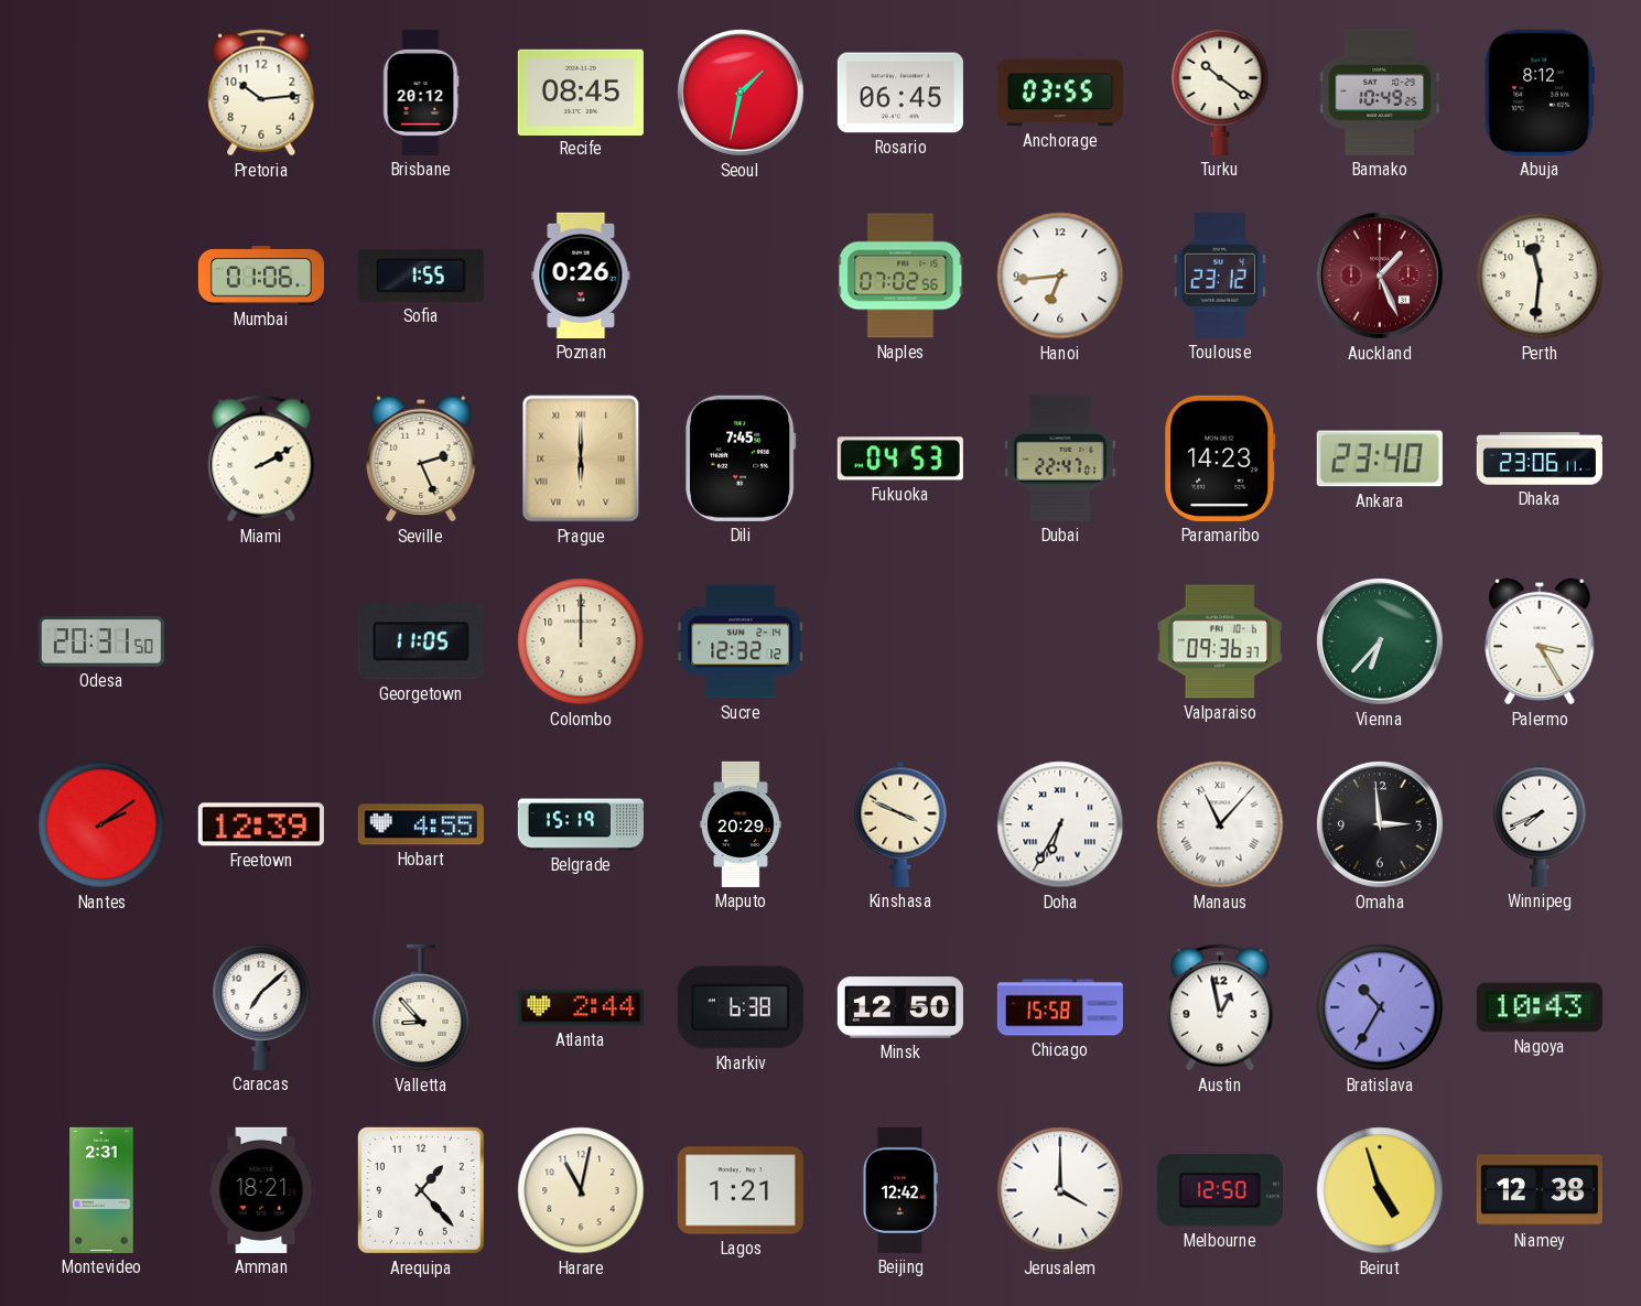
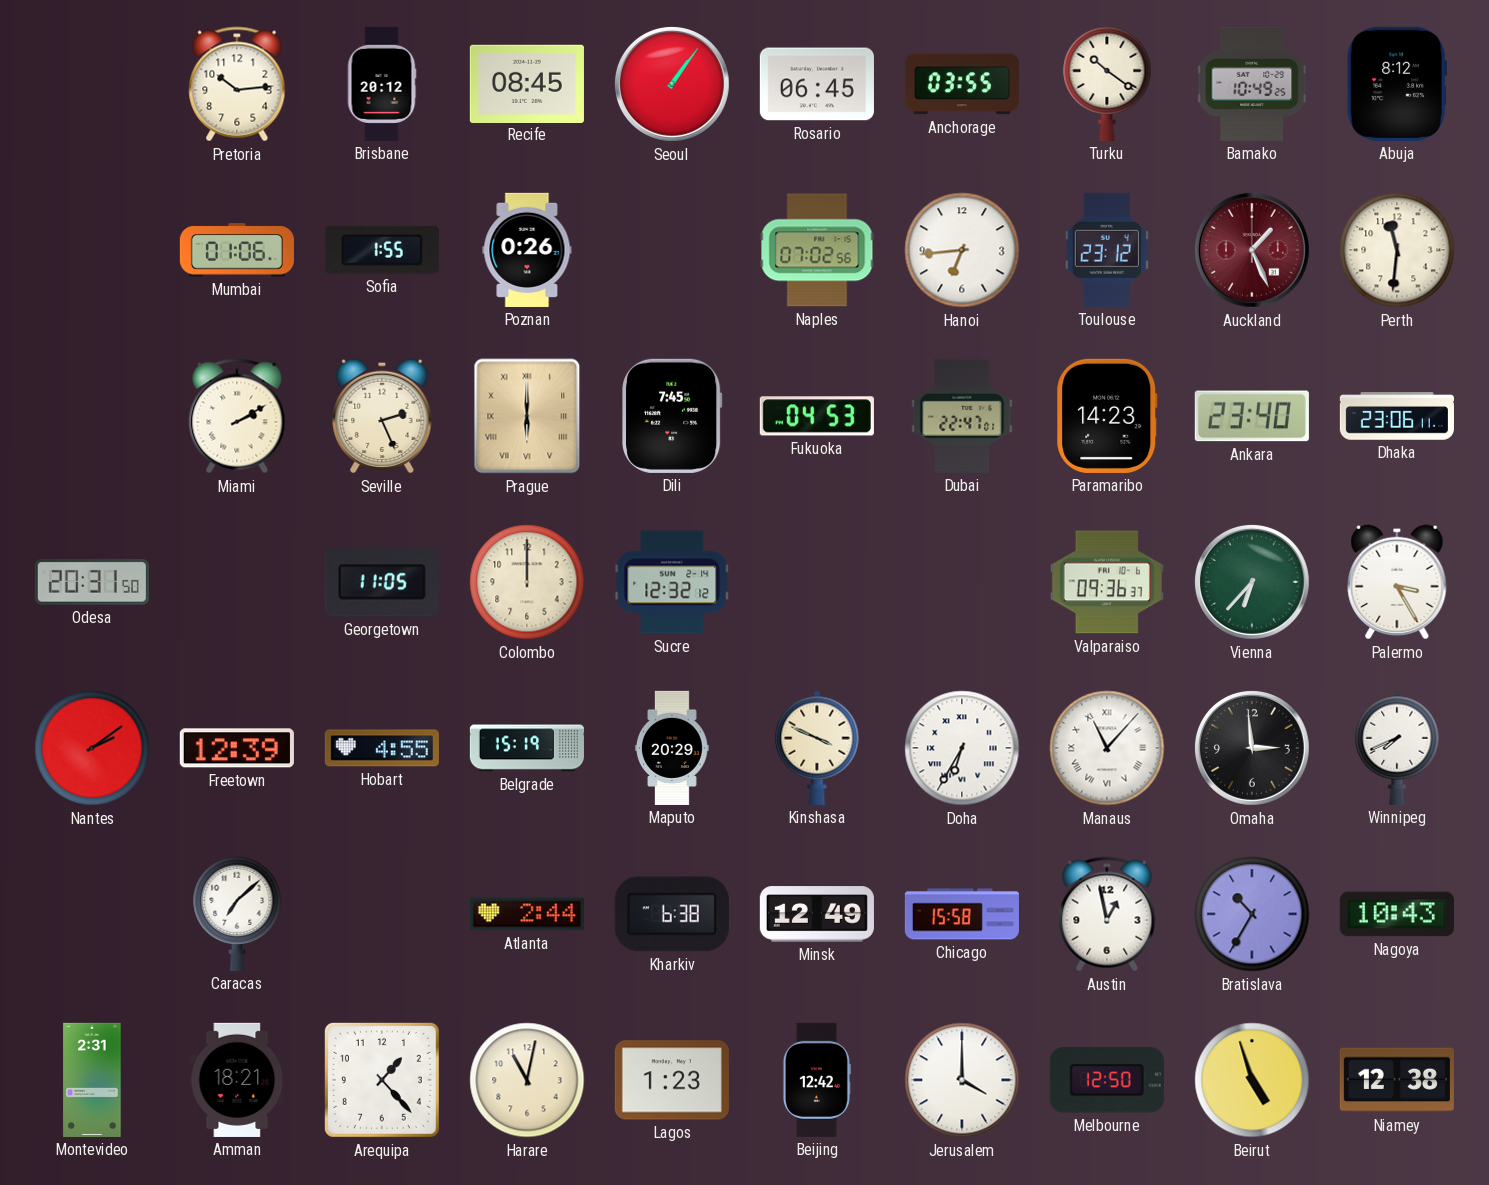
Seoul: 1:32 -> 1:06 (672, 84)
Valletta: 8:53 -> none (421, 1007)
Minsk: 12:50 -> 12:49 (817, 914)
Lagos: 1:21 -> 1:23 (672, 1080)
